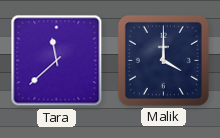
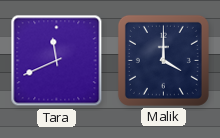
Tara: 11:38 -> 11:41 (57, 61)
